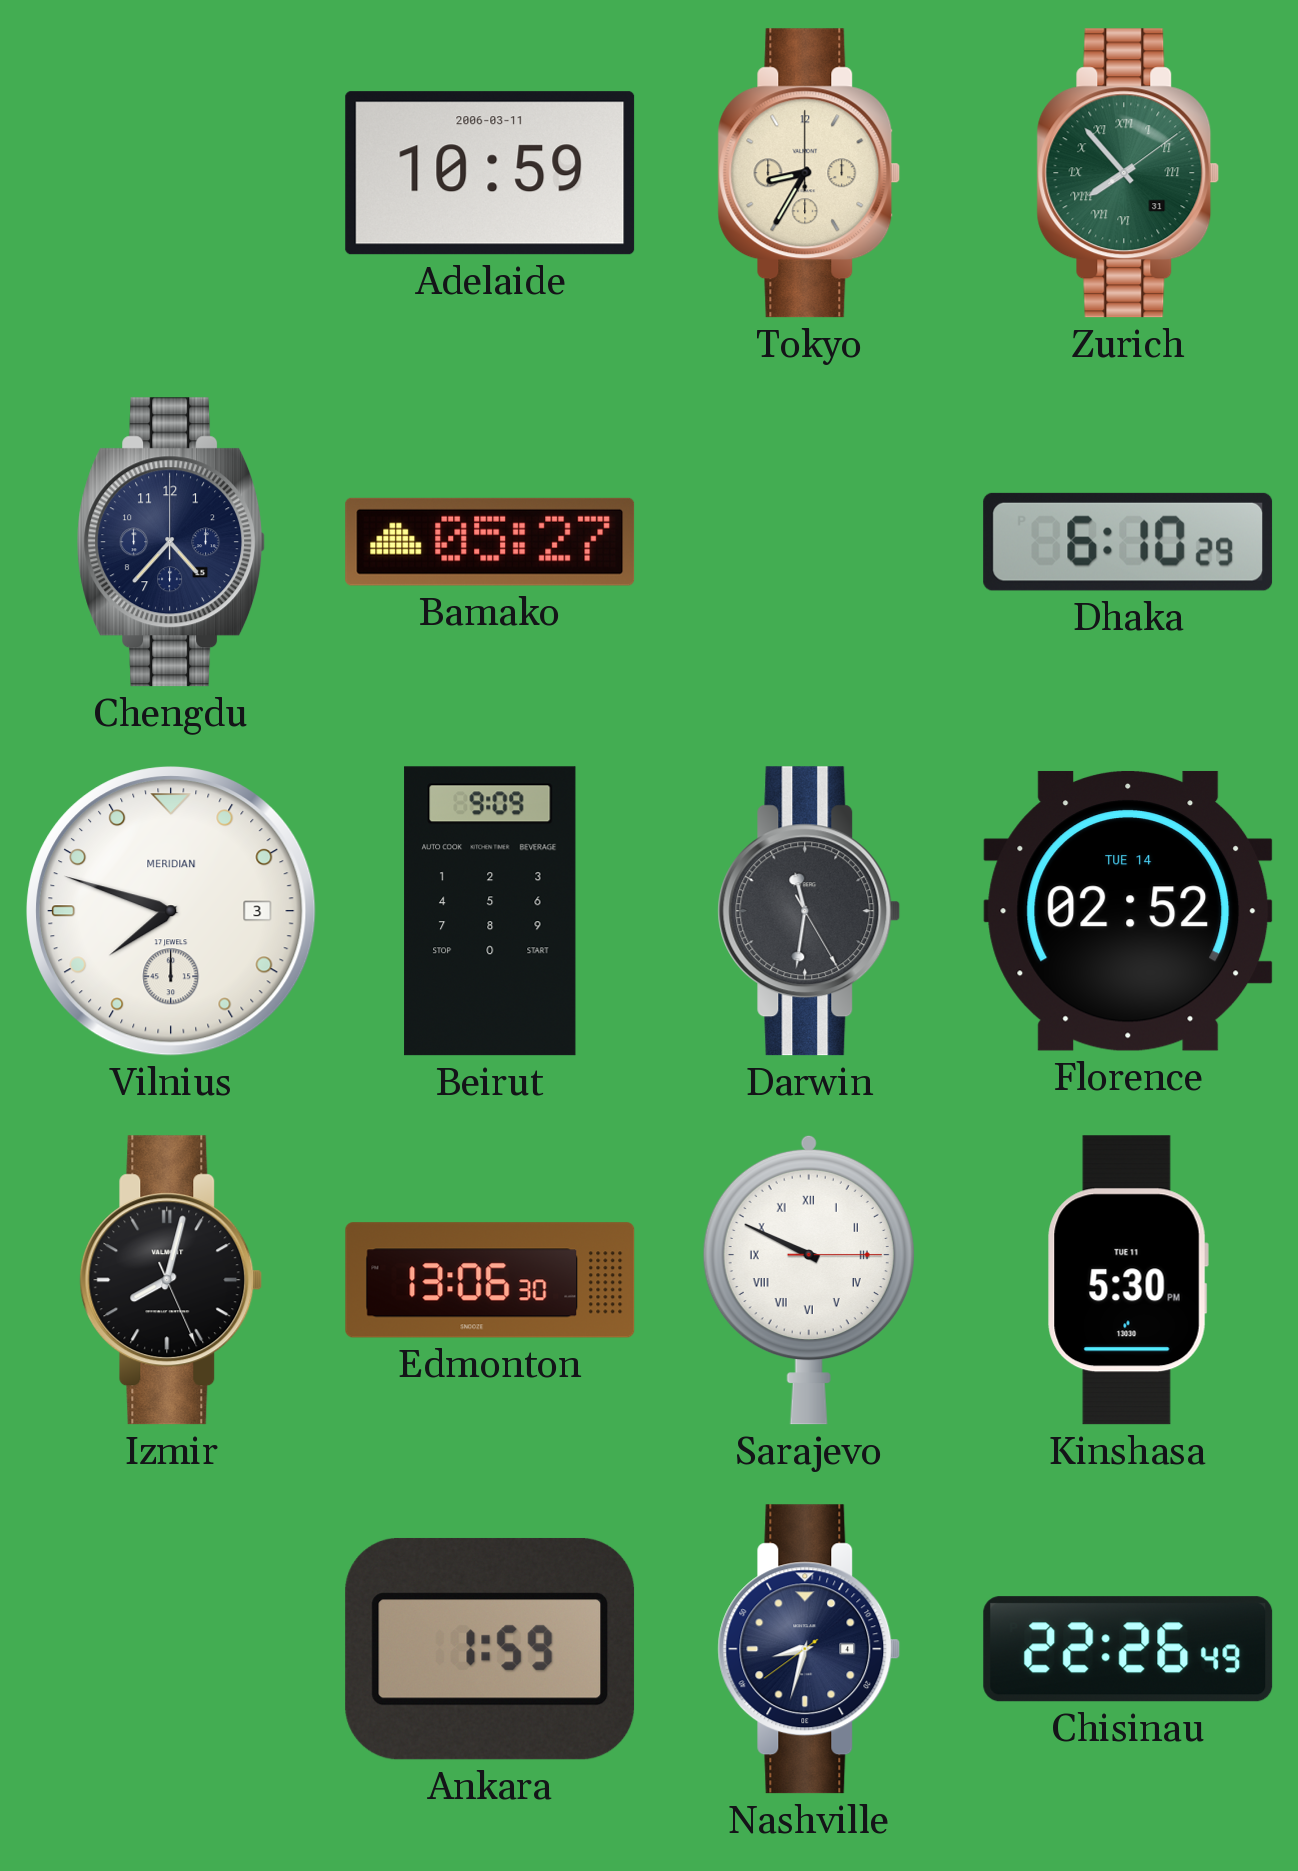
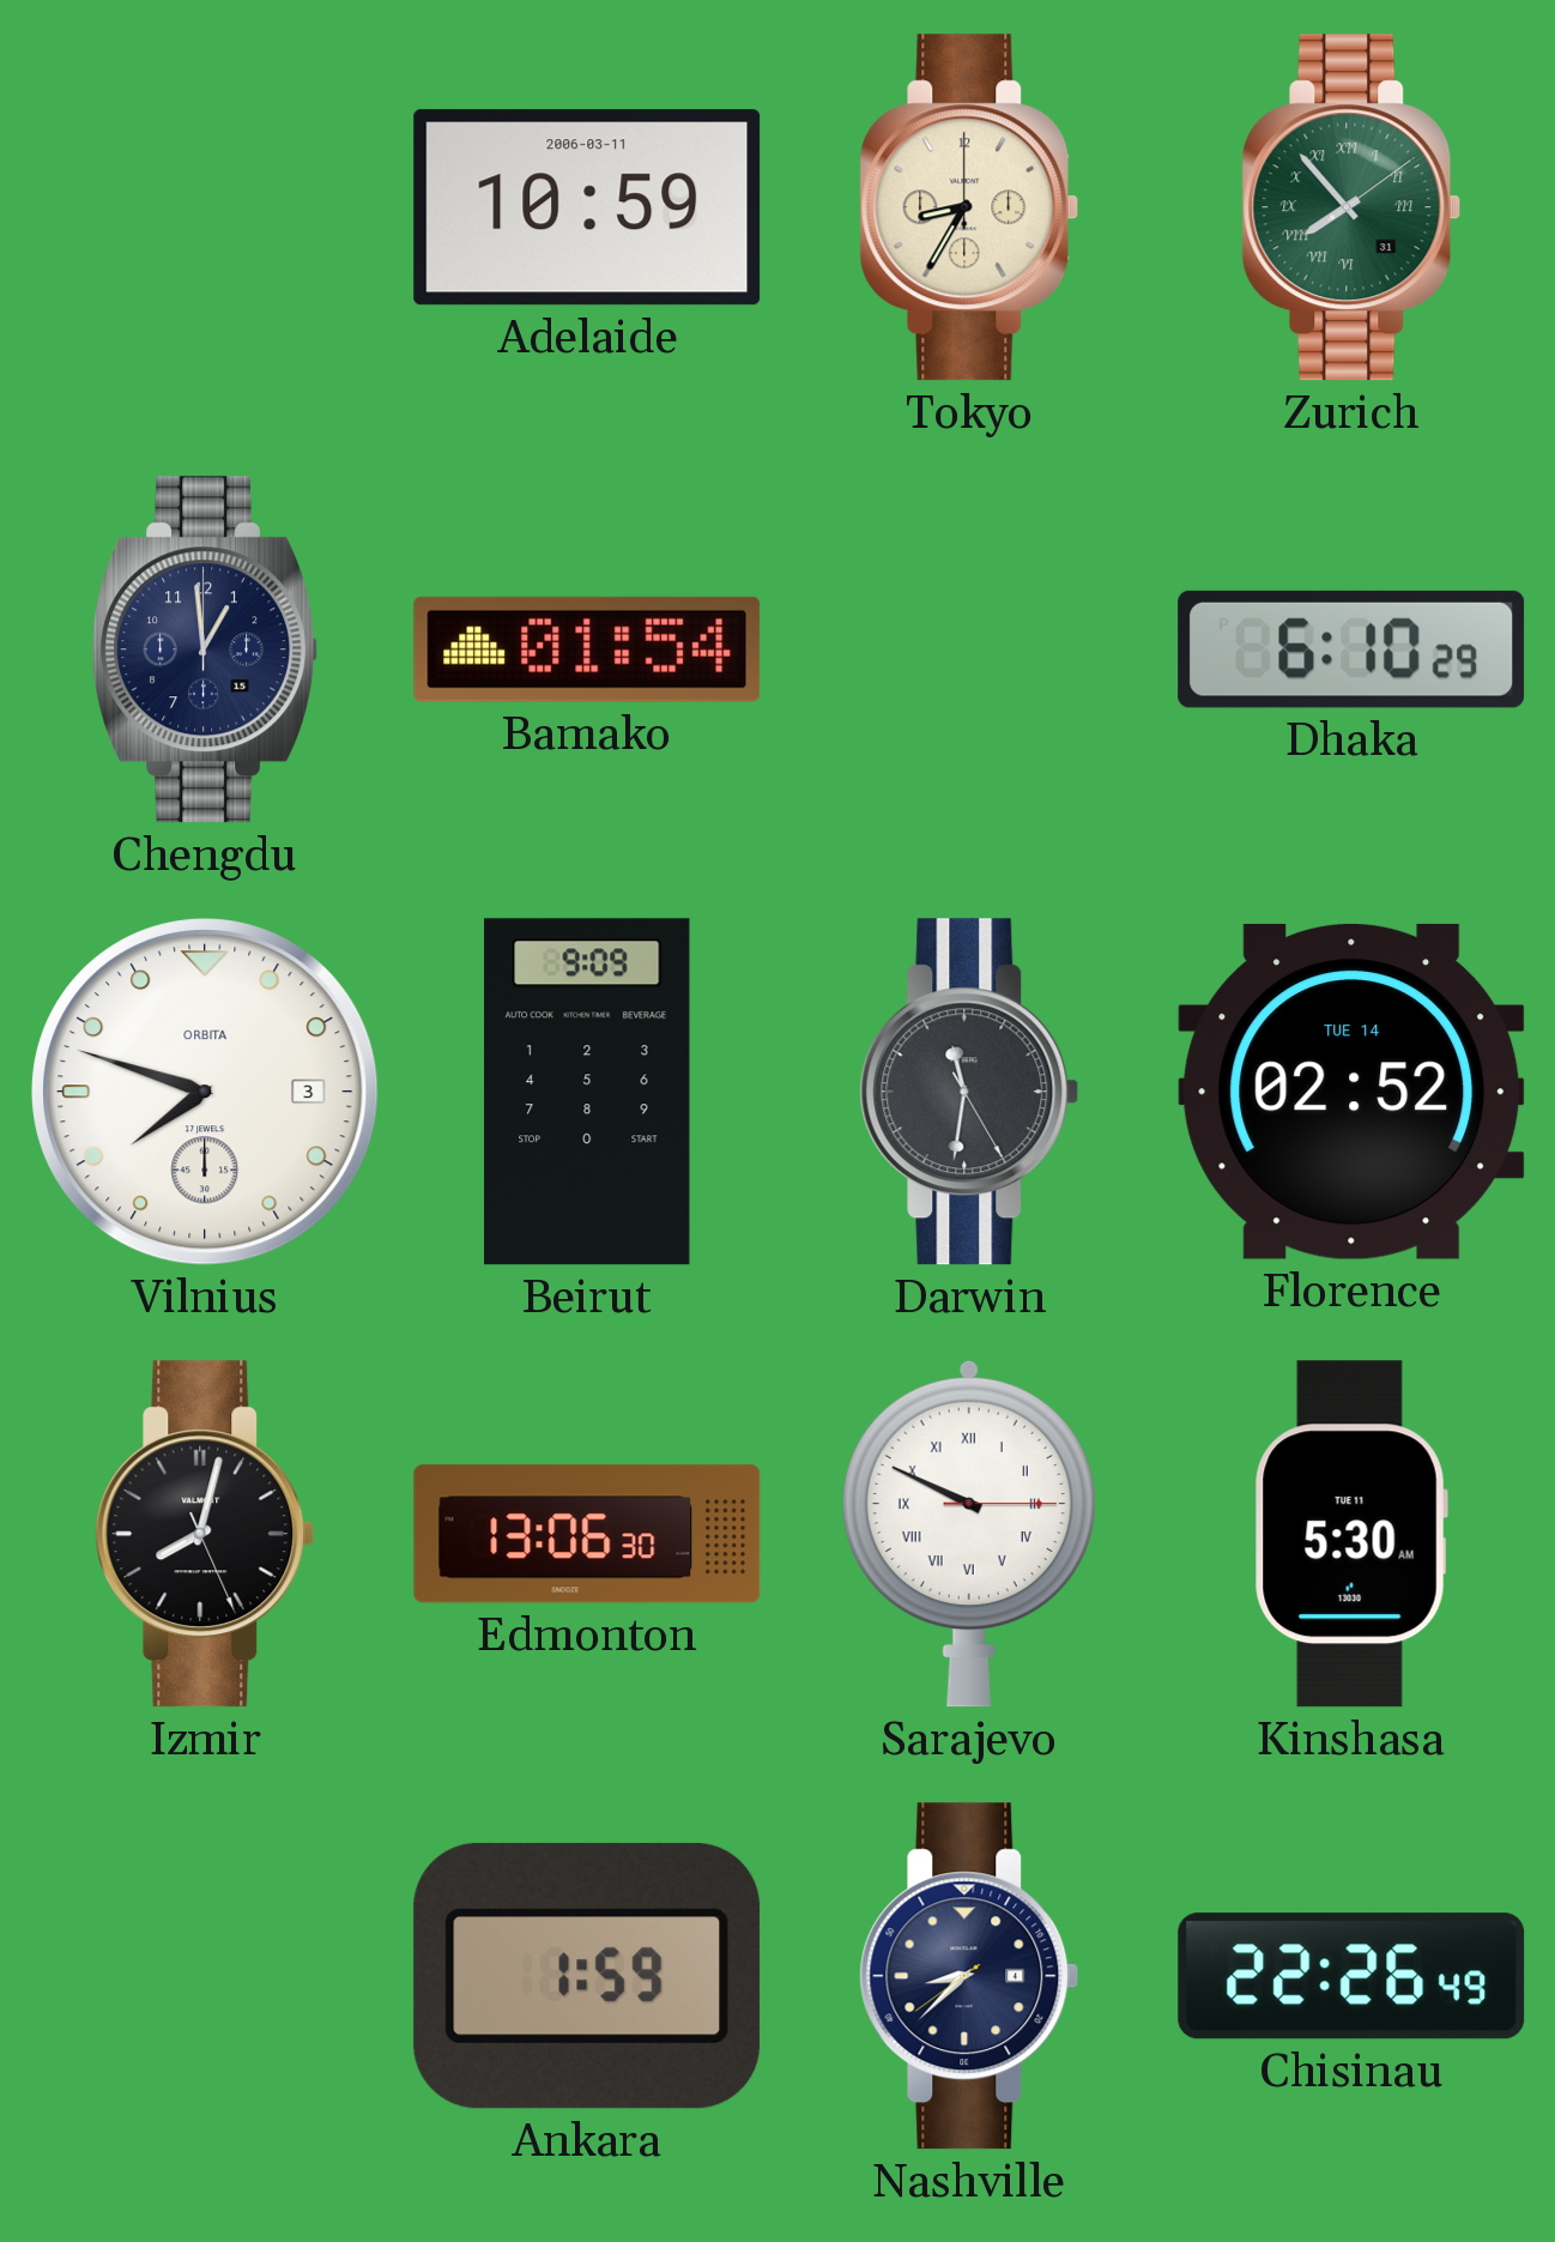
Chengdu: 4:37 -> 12:59 (205, 649)
Bamako: 05:27 -> 01:54 (587, 649)
Vilnius brand: MERIDIAN -> ORBITA (205, 1092)
Kinshasa: 5:30 PM -> 5:30 AM (1351, 1534)
Nashville: 8:32 -> 8:37 (969, 1976)
